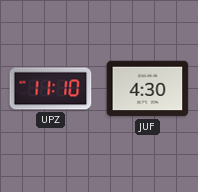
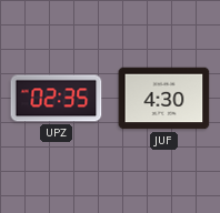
UPZ: 11:10 -> 02:35 (57, 99)
